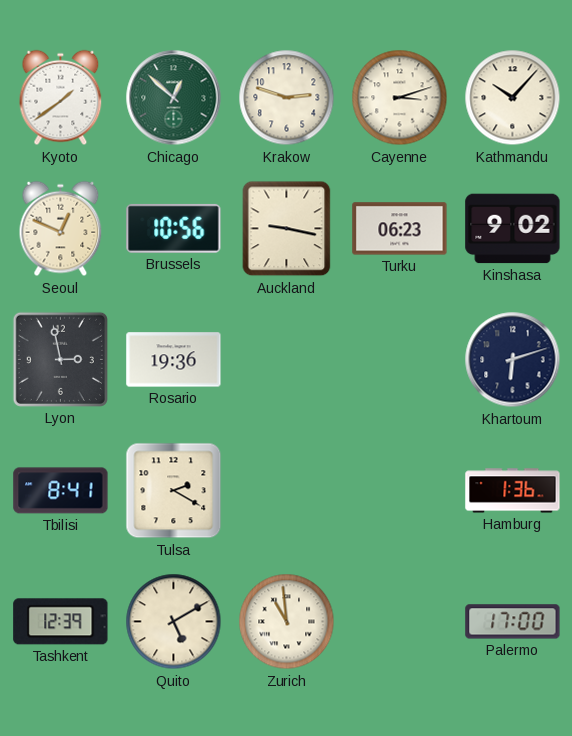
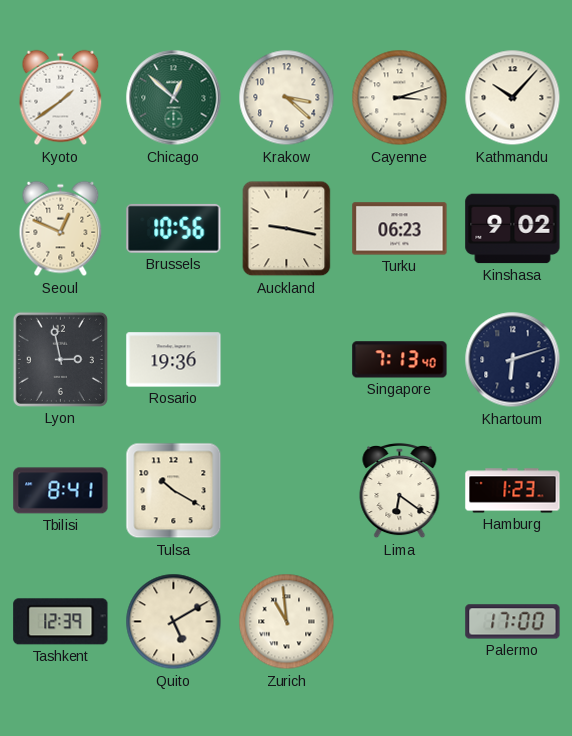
Krakow: 2:48 -> 3:22 (287, 98)
Singapore: none -> 7:13 (400, 360)
Tulsa: 2:20 -> 10:20 (174, 491)
Lima: none -> 6:21 (400, 491)
Hamburg: 1:36 -> 1:23 (513, 491)
